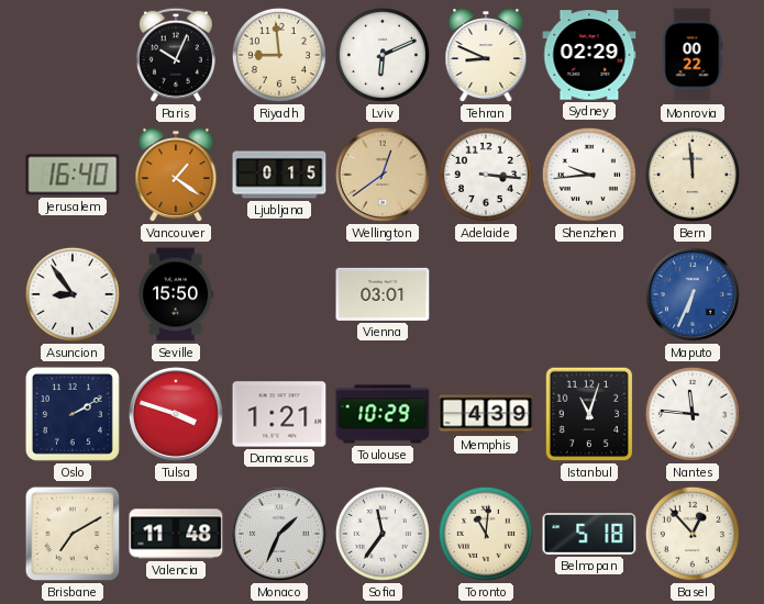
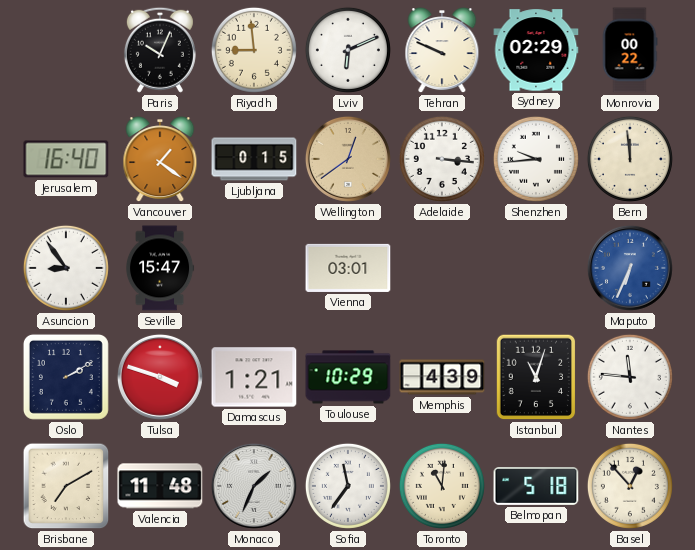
Tehran: 8:49 -> 9:49 (442, 51)
Seville: 15:50 -> 15:47 (160, 268)
